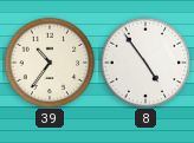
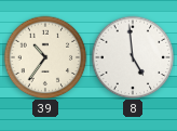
8: 4:54 -> 4:59 (133, 57)
